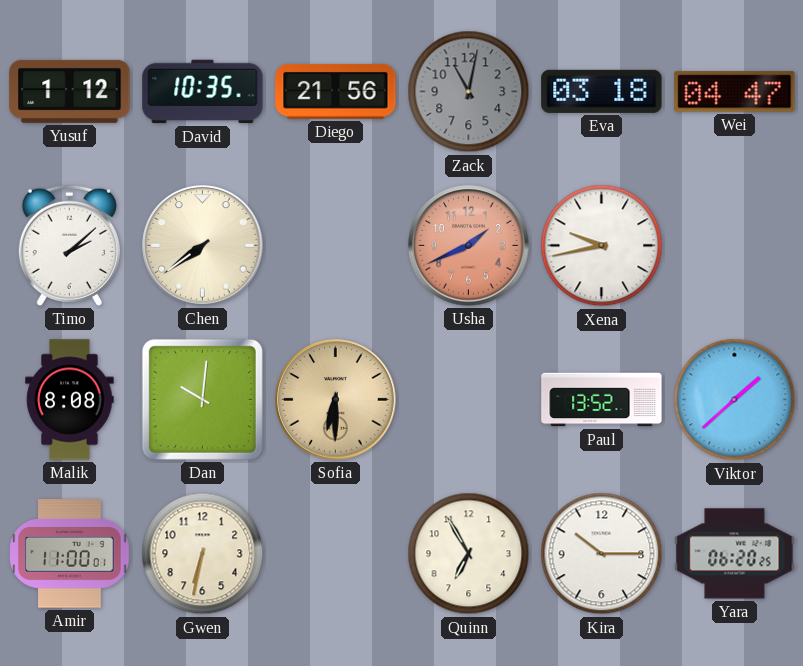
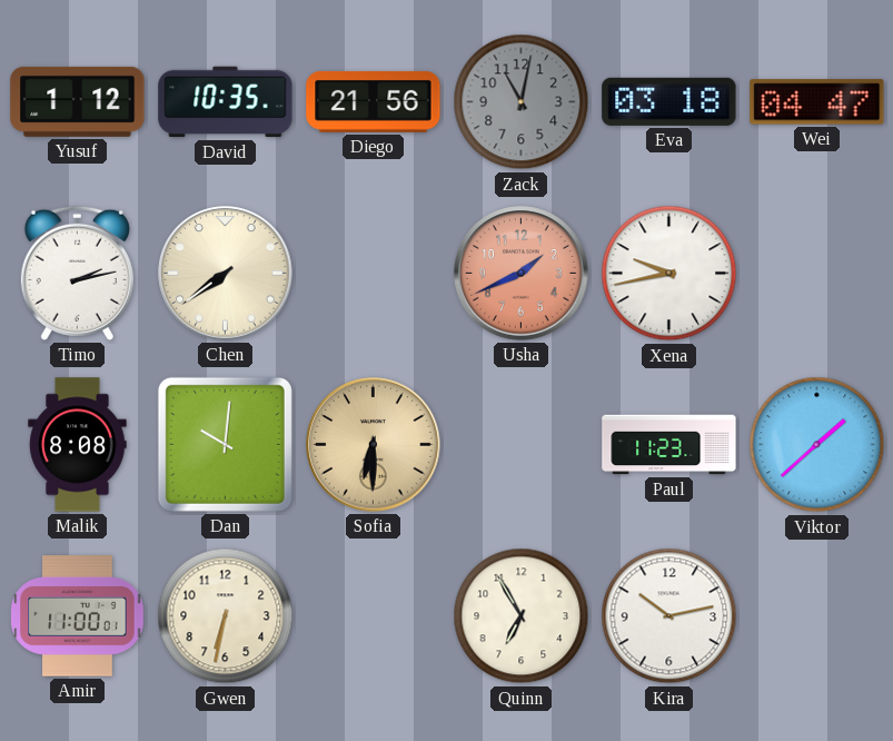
Timo: 2:08 -> 2:13 (77, 273)
Paul: 13:52 -> 11:23 (669, 445)
Kira: 10:15 -> 10:13 (669, 616)
Yara: 06:20 -> none (735, 554)
